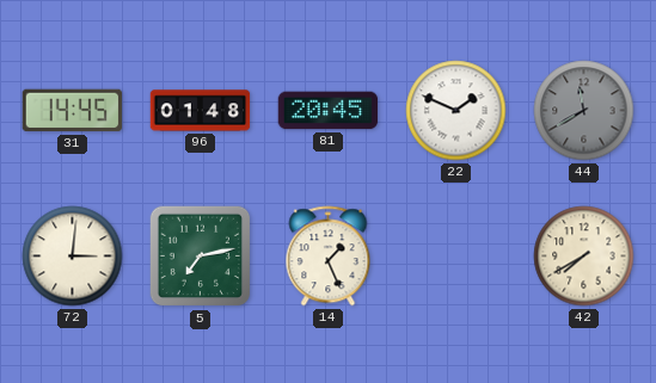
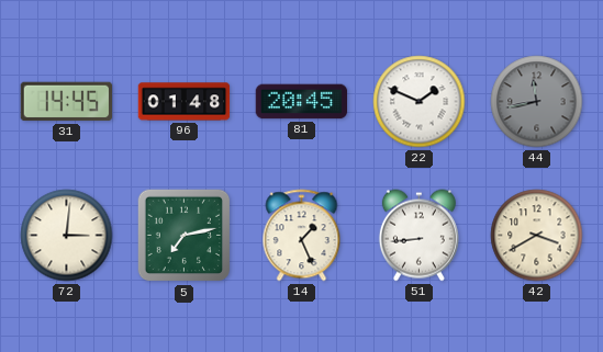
44: 11:40 -> 11:43 (537, 102)
51: none -> 8:44 (418, 236)
42: 7:40 -> 3:40 (537, 236)
